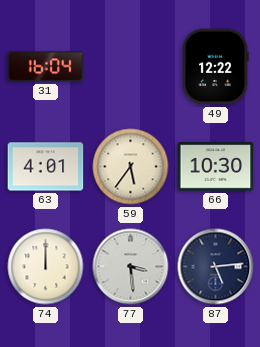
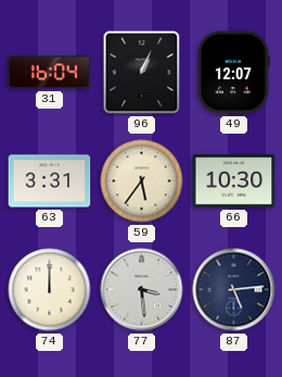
96: none -> 1:04 (142, 73)
49: 12:22 -> 12:07 (234, 73)
63: 4:01 -> 3:31 (50, 181)
